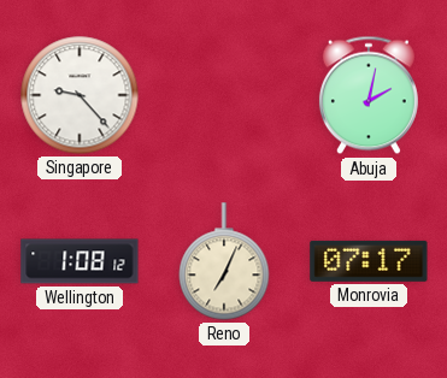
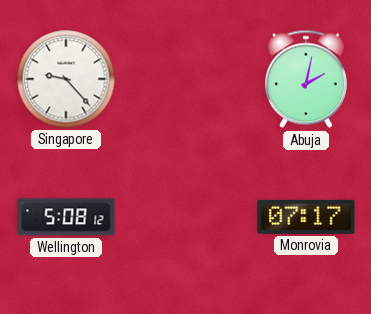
Wellington: 1:08 -> 5:08 (66, 217)
Reno: 7:04 -> none (224, 261)
